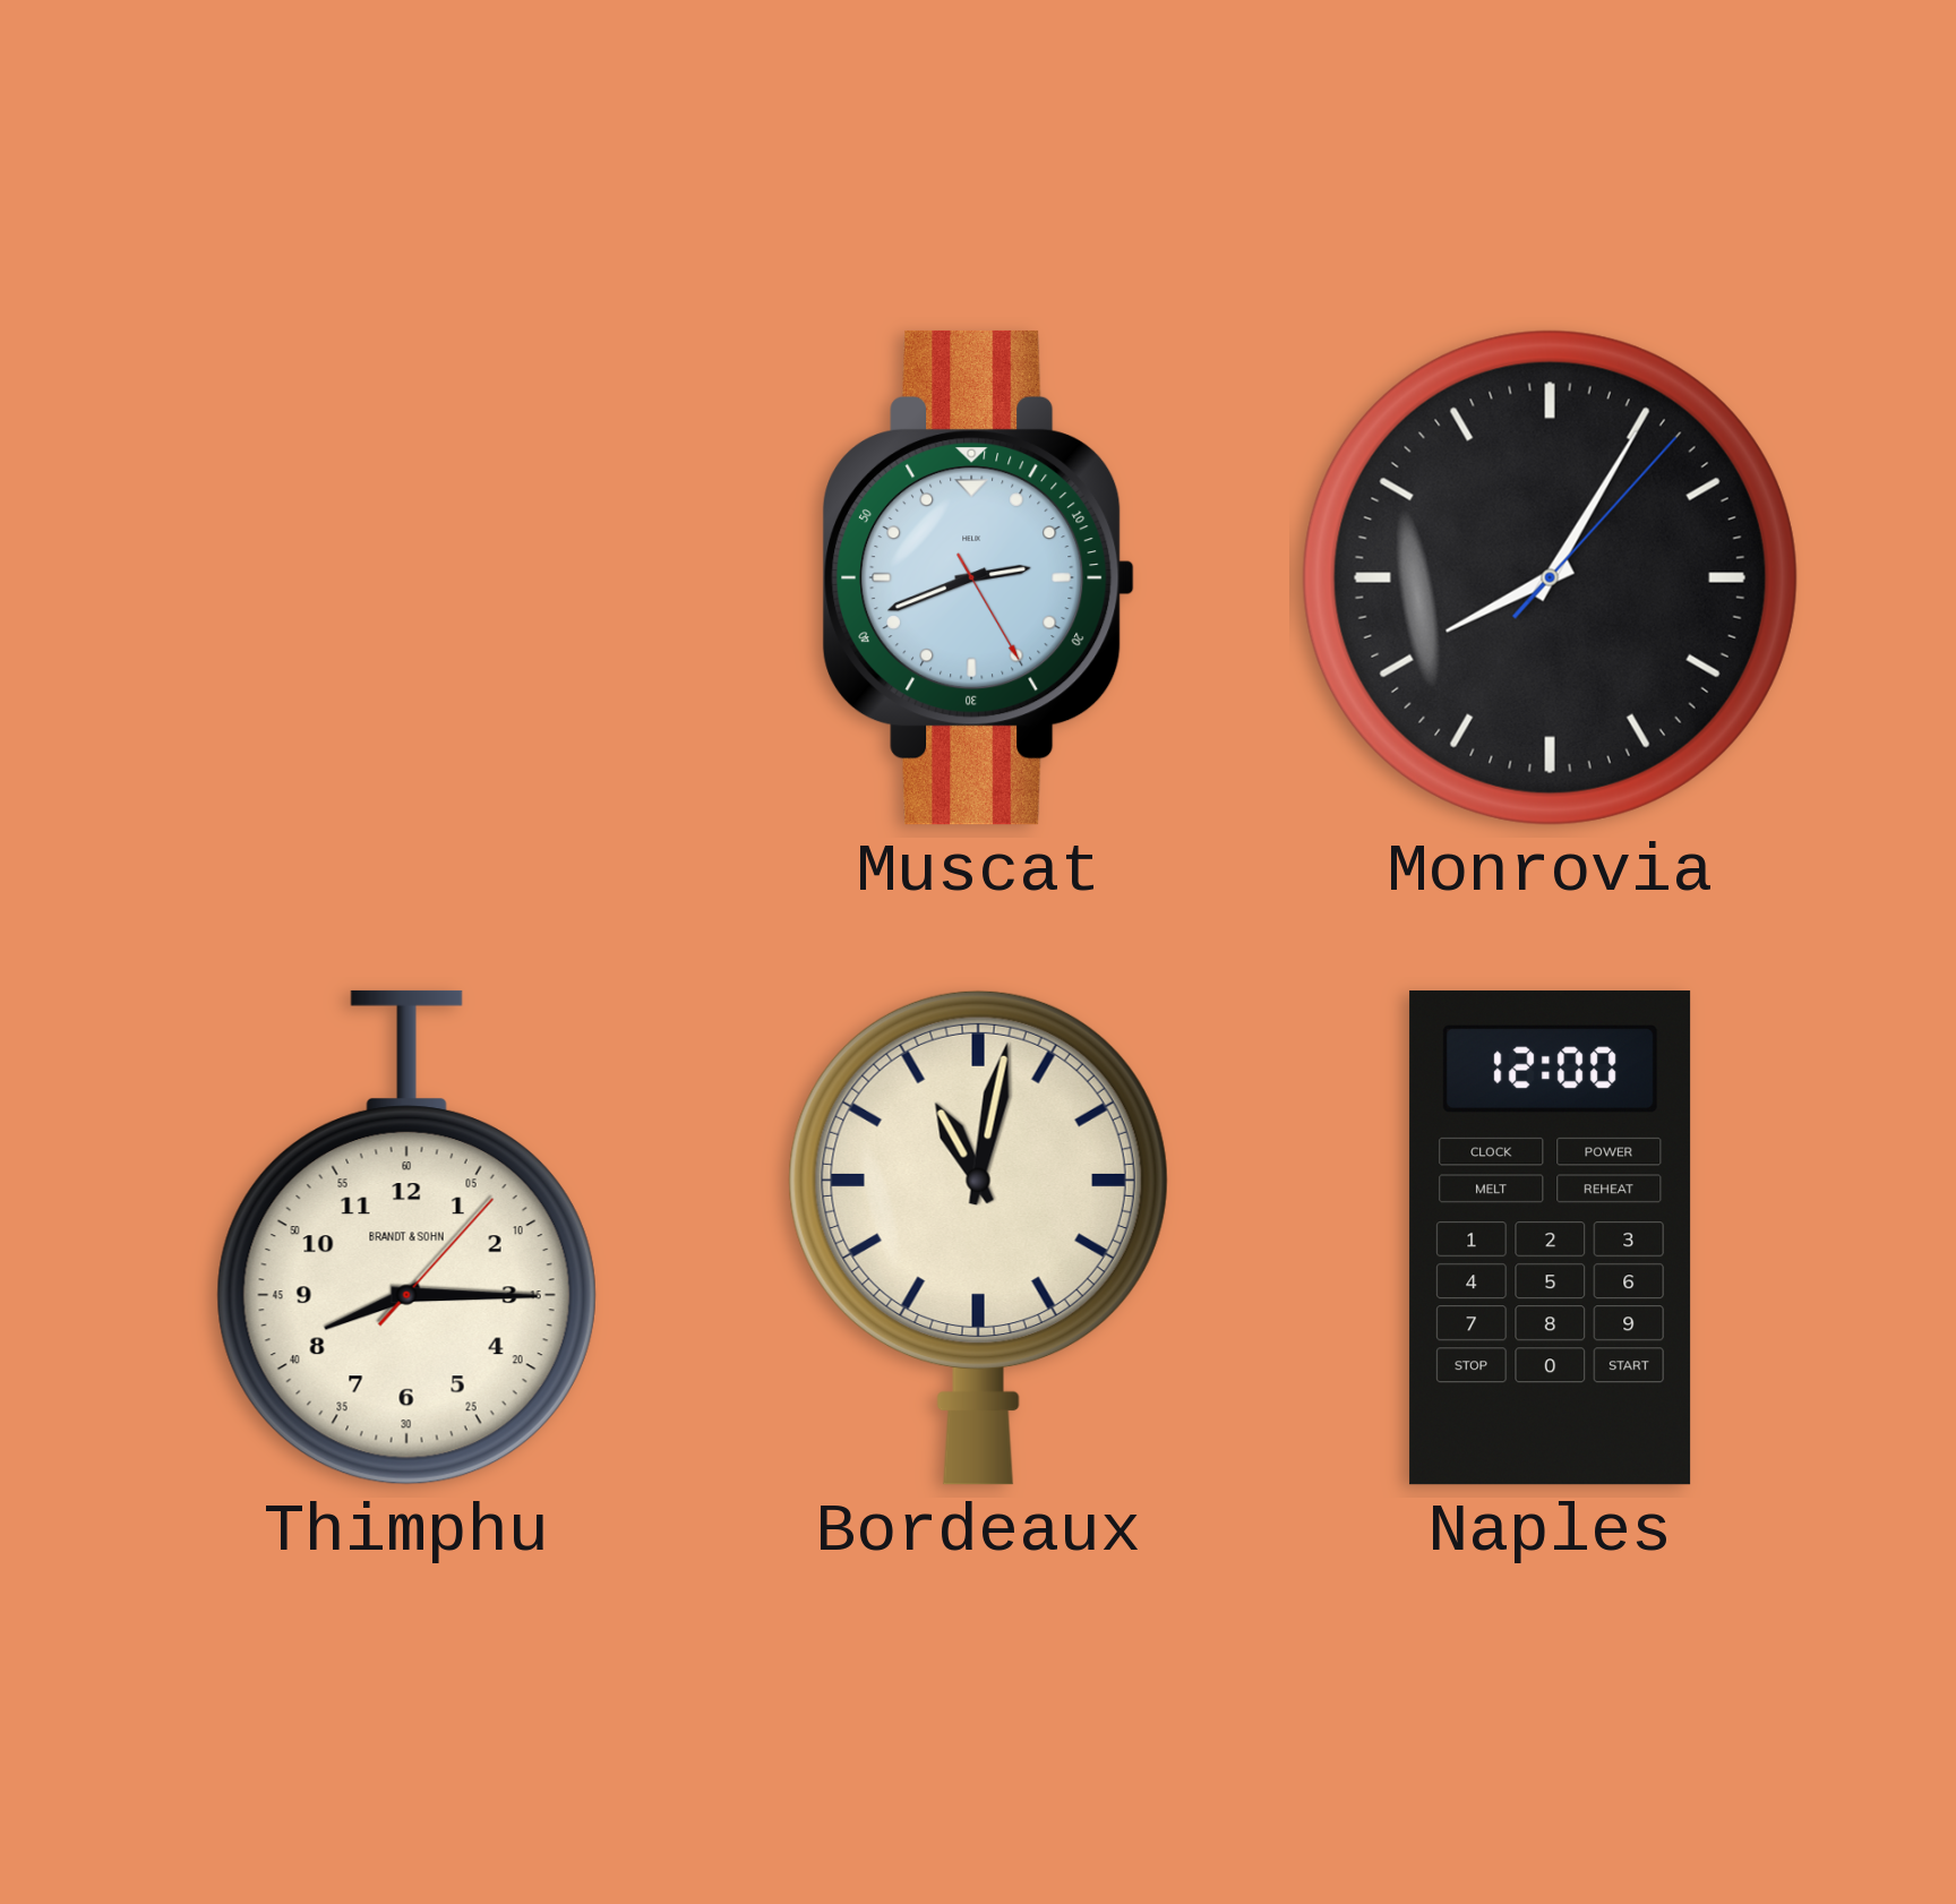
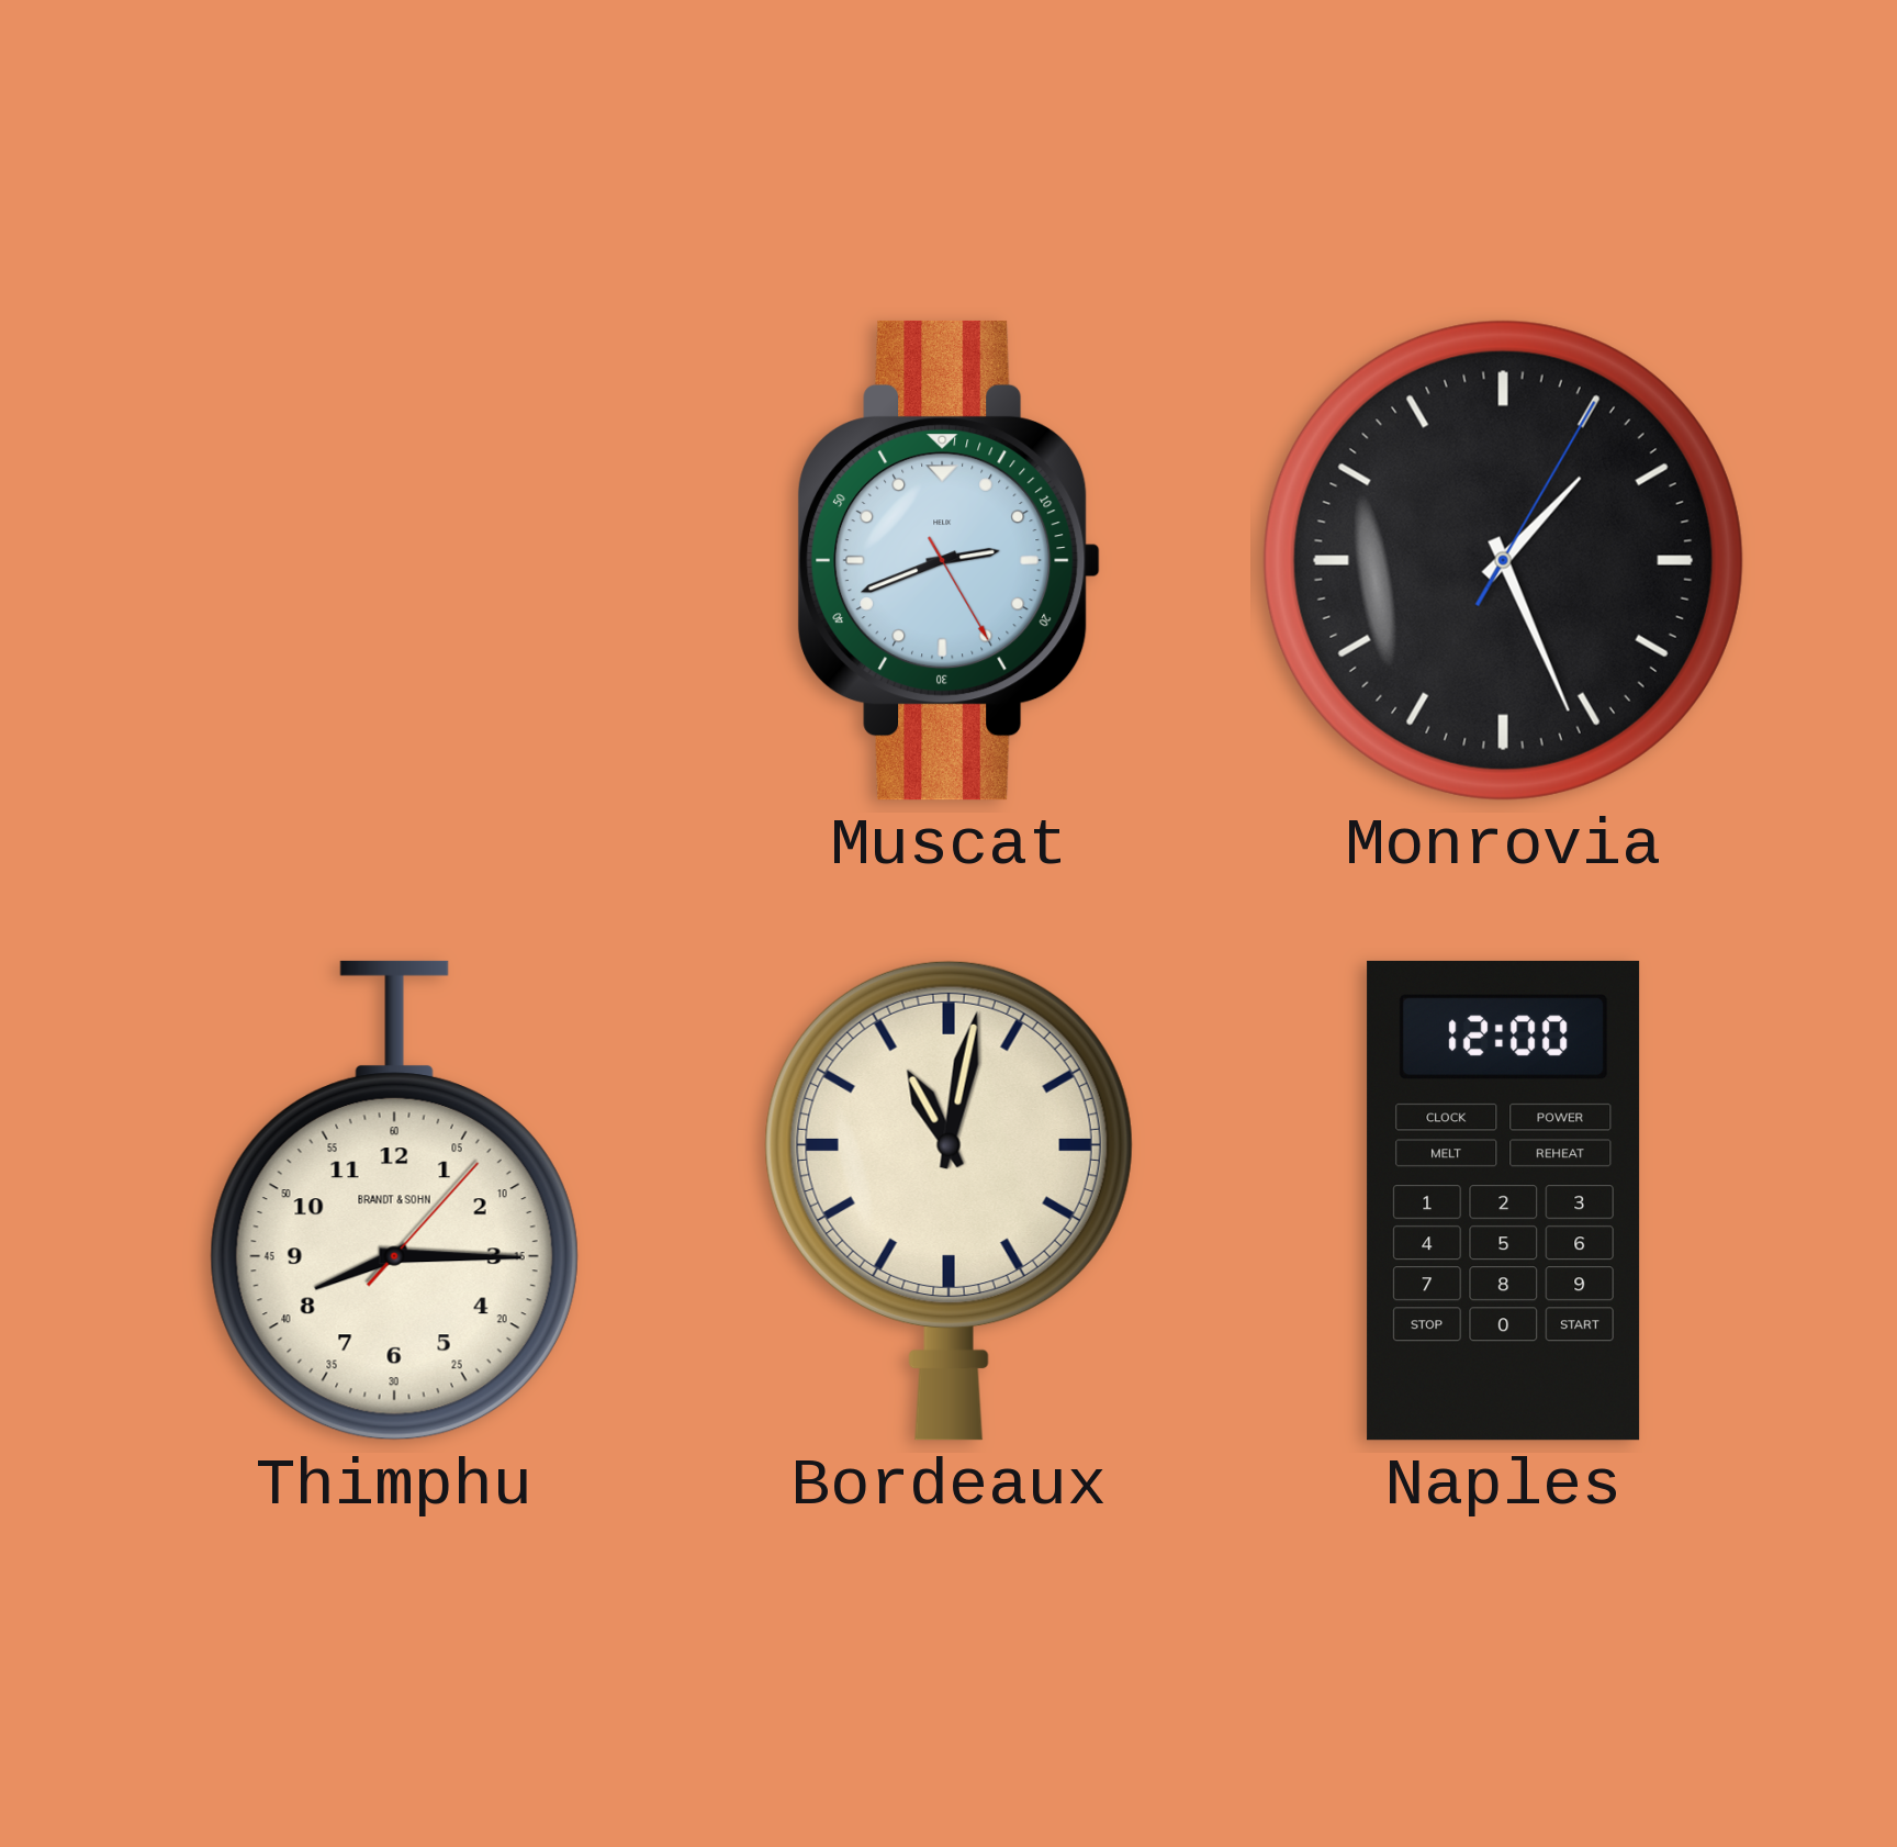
Monrovia: 8:05 -> 1:26 (1503, 560)
